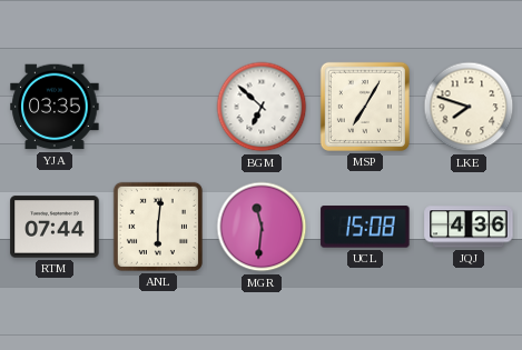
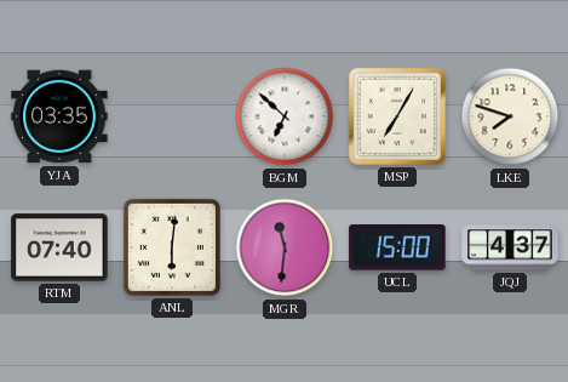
RTM: 07:44 -> 07:40 (59, 247)
UCL: 15:08 -> 15:00 (397, 247)
JQJ: 4:36 -> 4:37 (510, 247)
